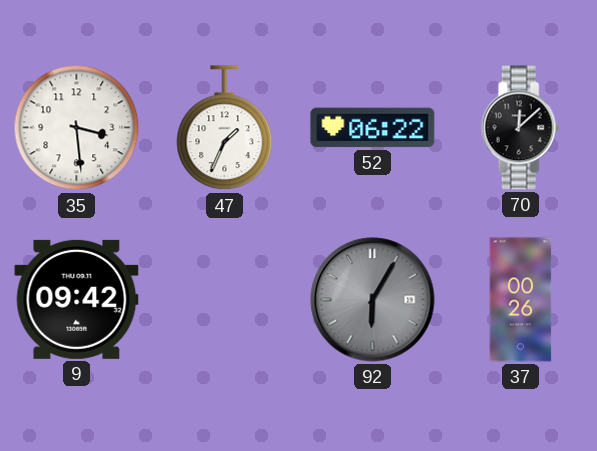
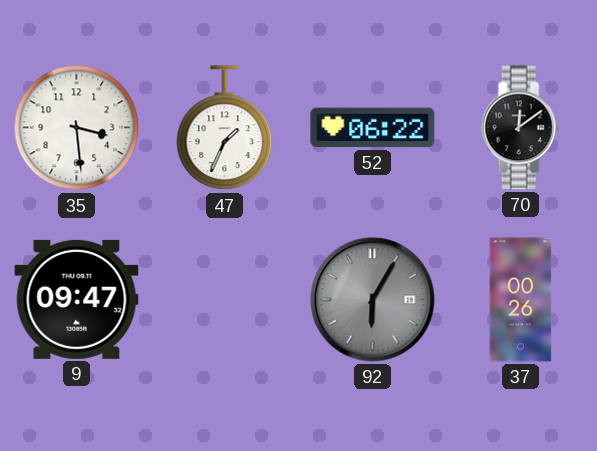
70: 12:08 -> 12:09 (520, 128)
9: 09:42 -> 09:47 (77, 299)
